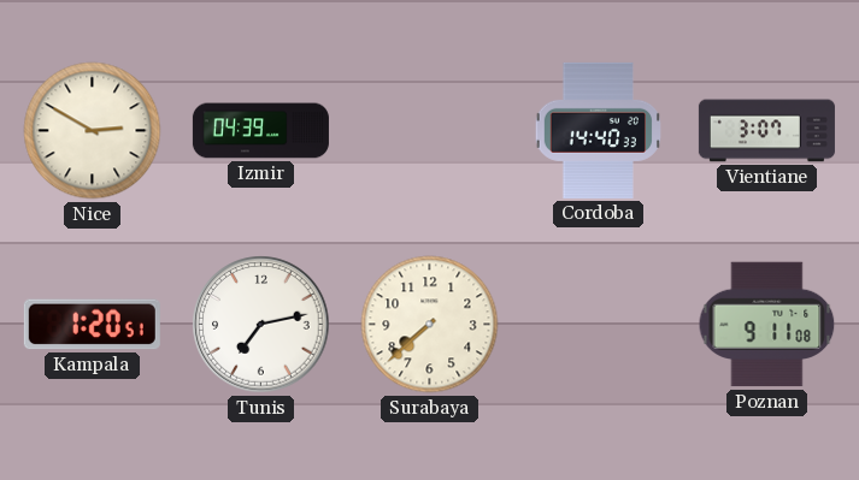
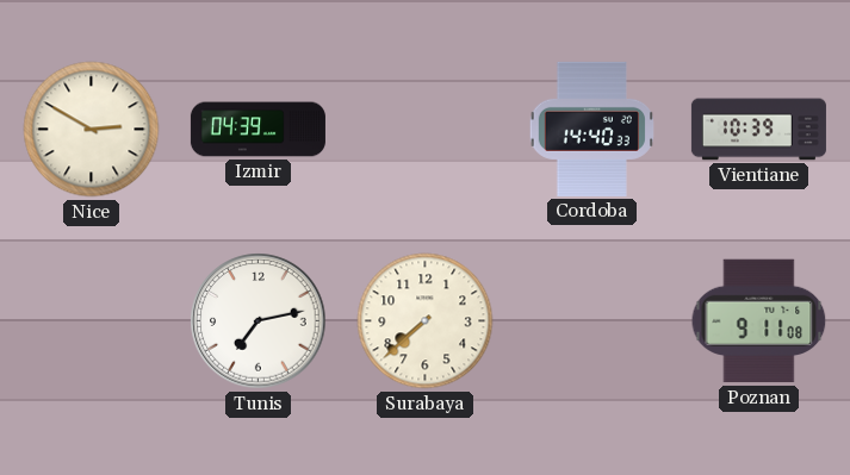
Vientiane: 3:07 -> 10:39 (758, 130)
Kampala: 1:20 -> none (92, 325)
